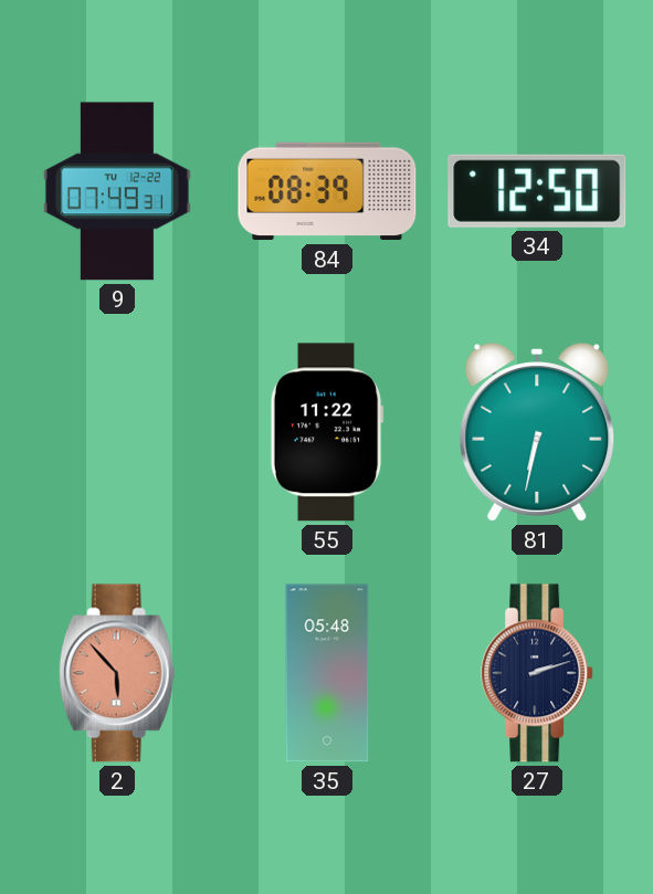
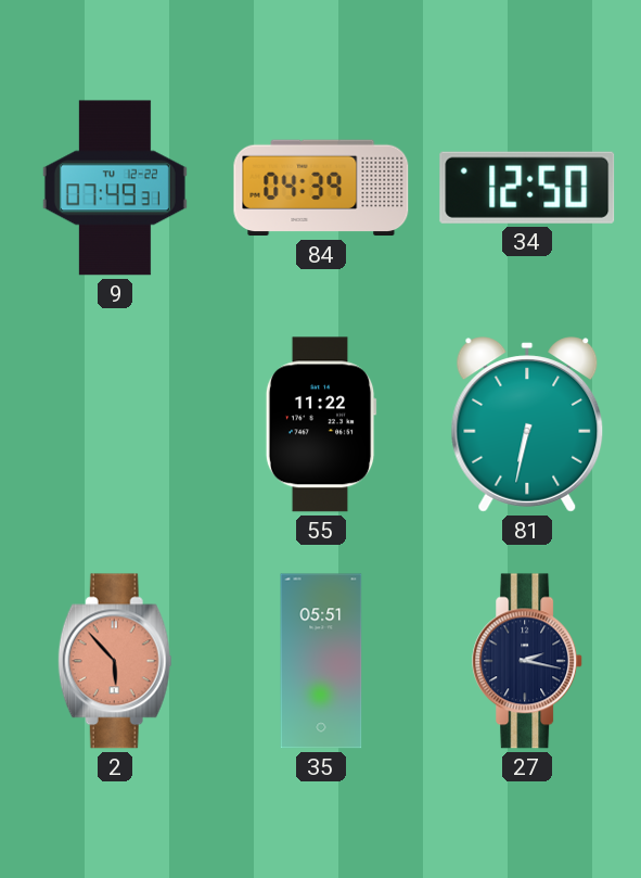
84: 08:39 -> 04:39 (321, 188)
35: 05:48 -> 05:51 (321, 661)
27: 2:12 -> 2:17 (528, 661)
